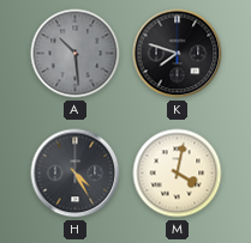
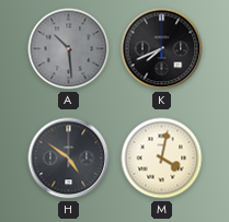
K: 7:48 -> 7:41 (162, 49)
H: 4:25 -> 4:51 (69, 159)
